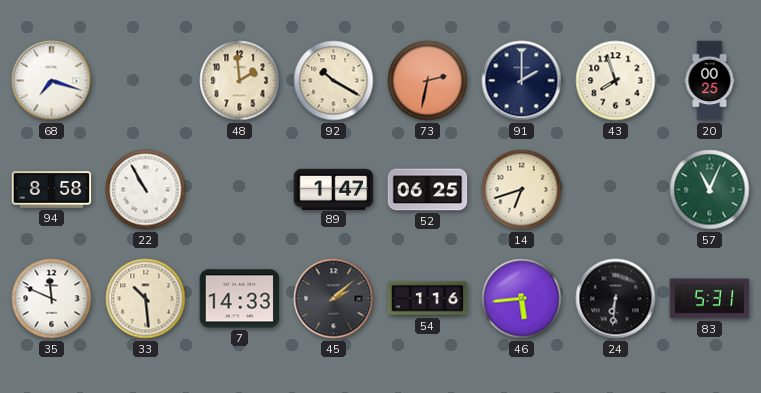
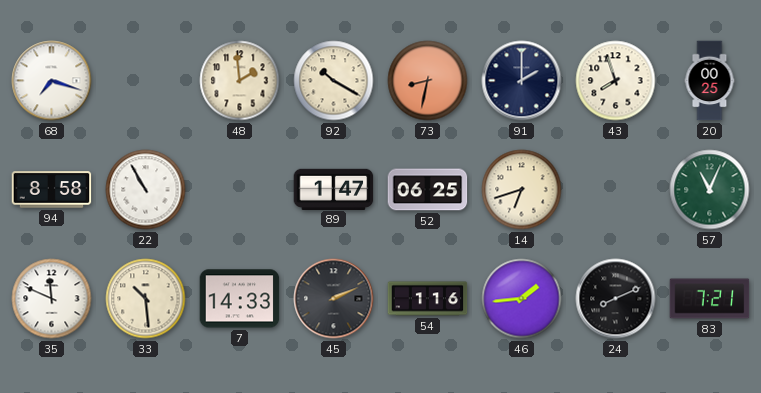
73: 2:32 -> 8:32 (428, 81)
45: 2:08 -> 2:11 (334, 299)
46: 5:44 -> 1:44 (522, 299)
24: 6:31 -> 8:11 (616, 299)
83: 5:31 -> 7:21 (710, 299)
